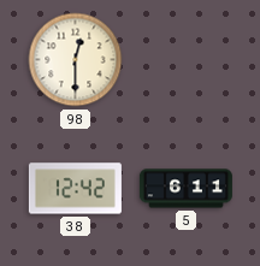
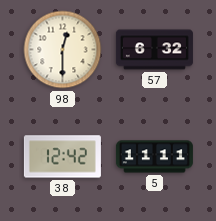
57: none -> 6:32 (154, 50)
5: 6:11 -> 11:11 (154, 157)
